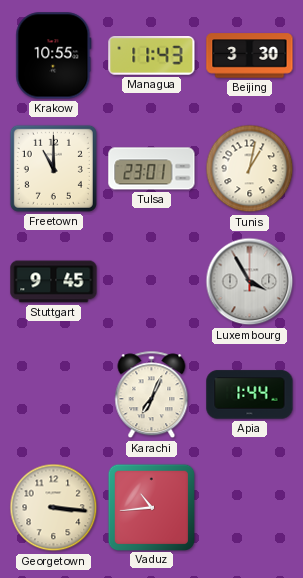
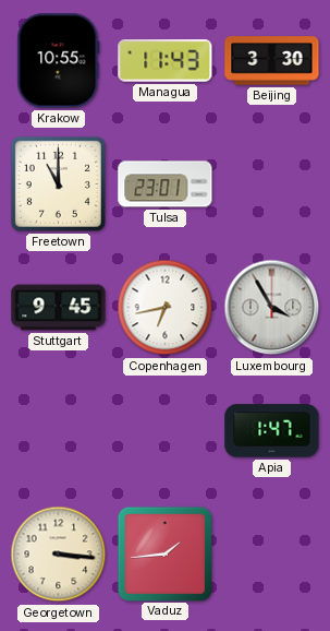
Tunis: 1:02 -> none (250, 169)
Copenhagen: none -> 6:43 (166, 308)
Karachi: 7:04 -> none (152, 395)
Apia: 1:44 -> 1:47 (272, 431)
Vaduz: 10:44 -> 1:44 (164, 553)
